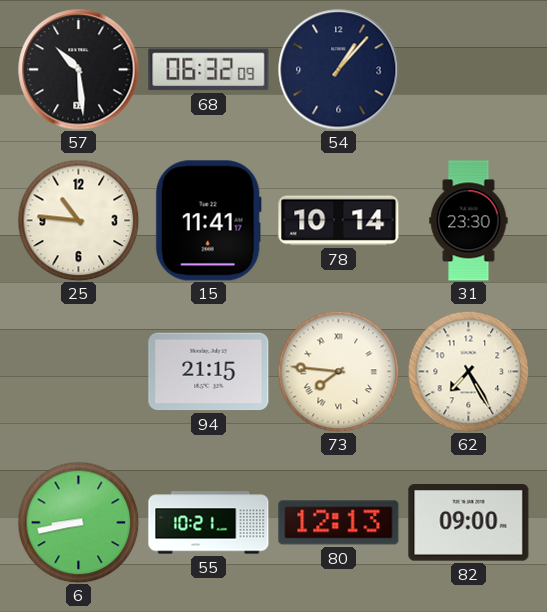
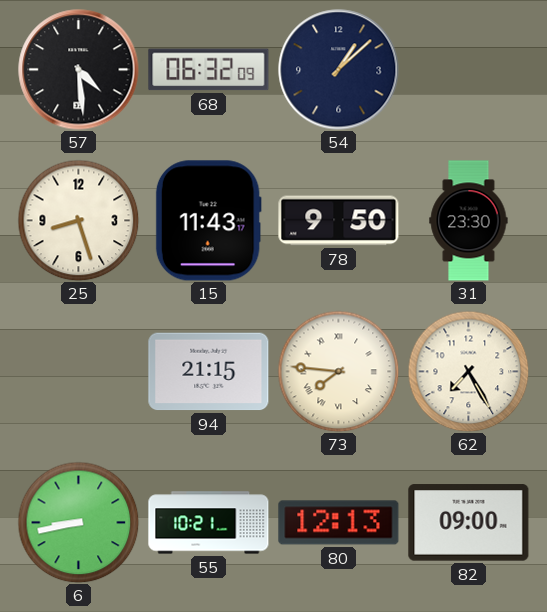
57: 10:29 -> 4:29 (79, 70)
54: 1:07 -> 1:08 (339, 70)
25: 10:46 -> 8:27 (78, 220)
15: 11:41 -> 11:43 (208, 221)
78: 10:14 -> 9:50 (339, 221)
